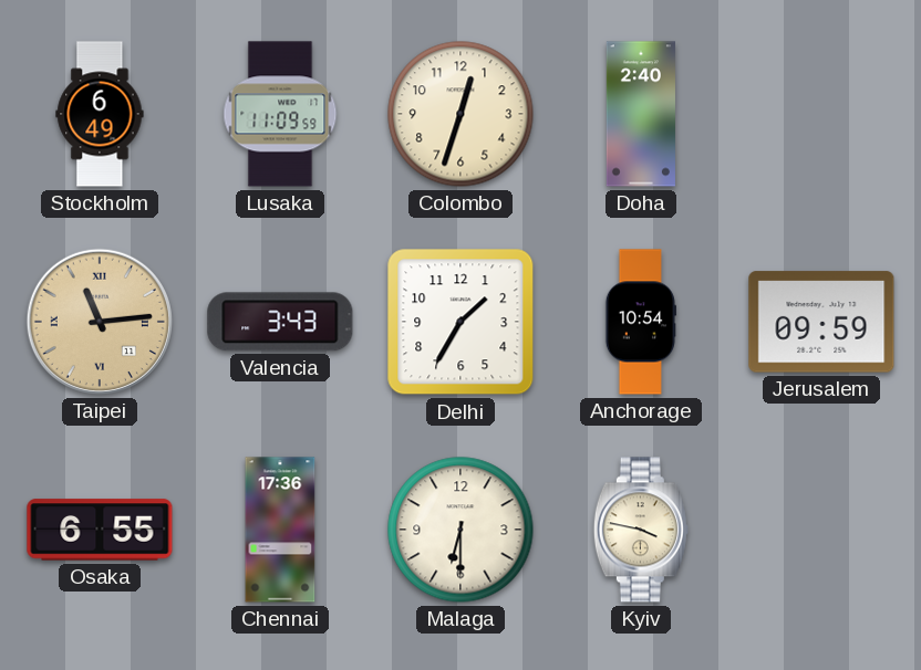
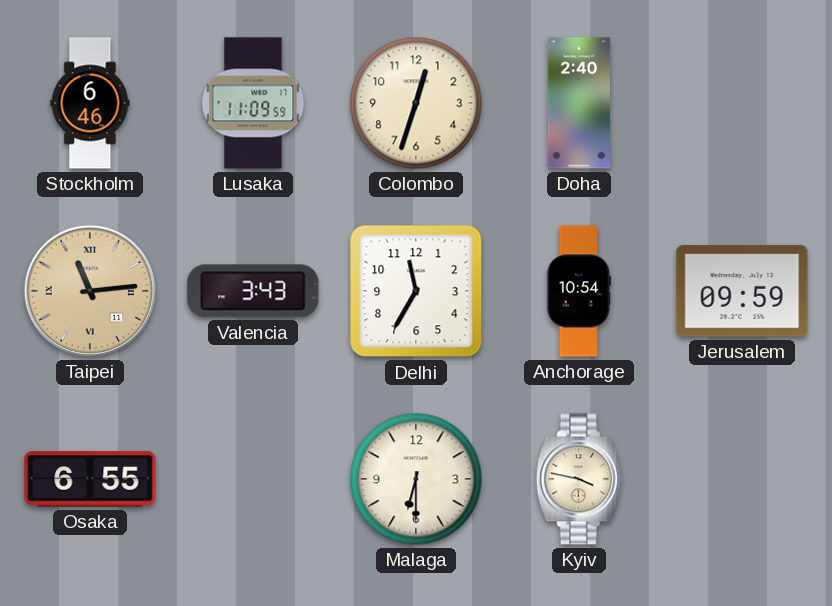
Stockholm: 6:49 -> 6:46 (90, 103)
Delhi: 1:35 -> 11:35 (416, 291)
Chennai: 17:36 -> none (280, 530)
